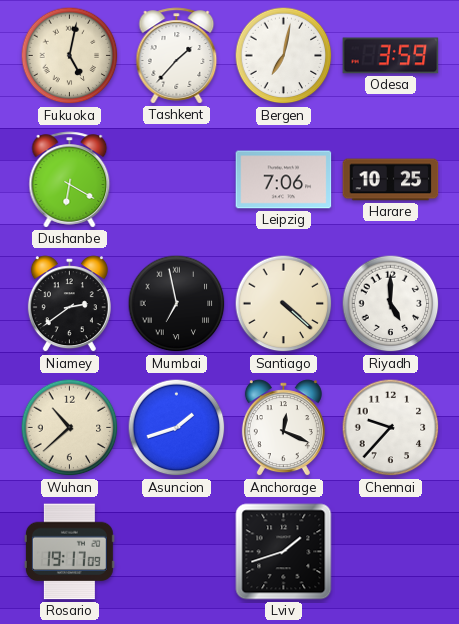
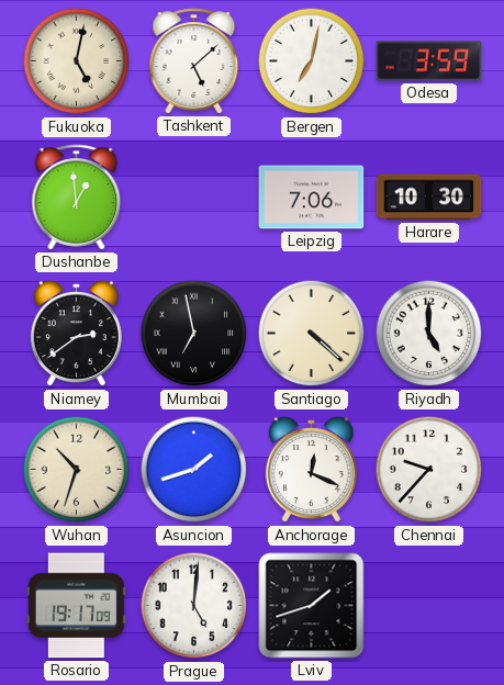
Tashkent: 1:37 -> 5:08 (194, 61)
Dushanbe: 6:20 -> 12:59 (77, 198)
Harare: 10:25 -> 10:30 (429, 198)
Wuhan: 10:38 -> 10:33 (77, 470)
Prague: none -> 5:01 (194, 606)
